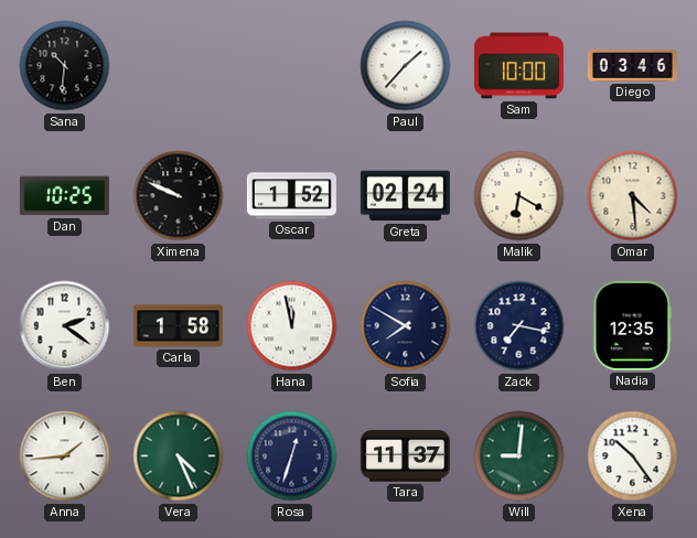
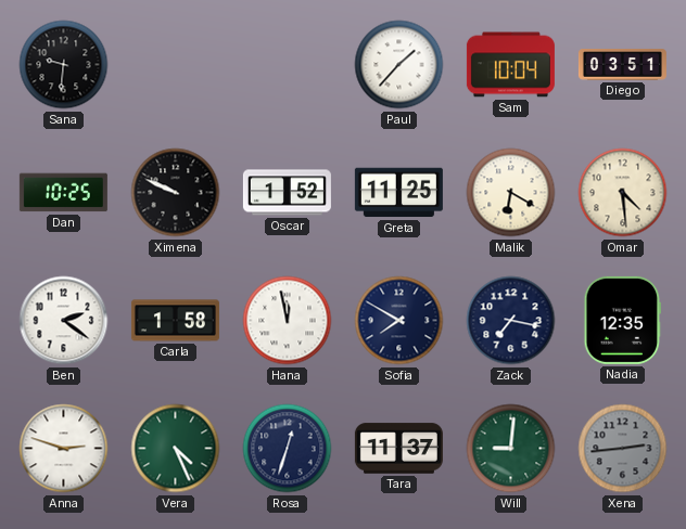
Sana: 10:31 -> 9:31 (64, 65)
Sam: 10:00 -> 10:04 (510, 65)
Diego: 03:46 -> 03:51 (622, 65)
Greta: 02:24 -> 11:25 (398, 193)
Anna: 1:44 -> 2:48 (64, 449)
Xena: 10:24 -> 2:44 (623, 449)
Xena dial: white -> grey (623, 449)
